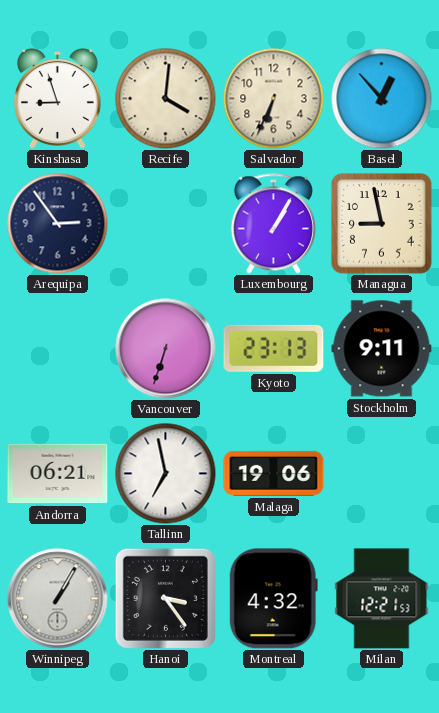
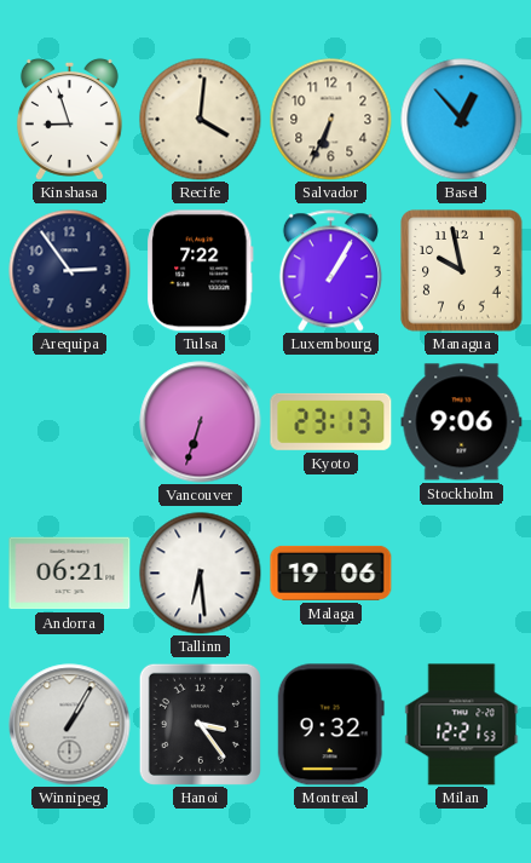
Tulsa: none -> 7:22 (201, 271)
Managua: 8:58 -> 9:58 (462, 271)
Stockholm: 9:11 -> 9:06 (462, 422)
Tallinn: 6:58 -> 6:29 (201, 574)
Montreal: 4:32 -> 9:32 (330, 725)
